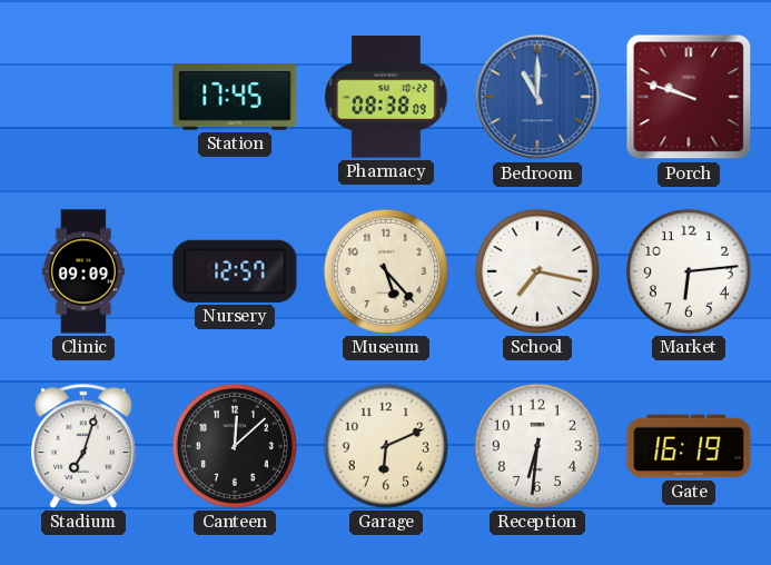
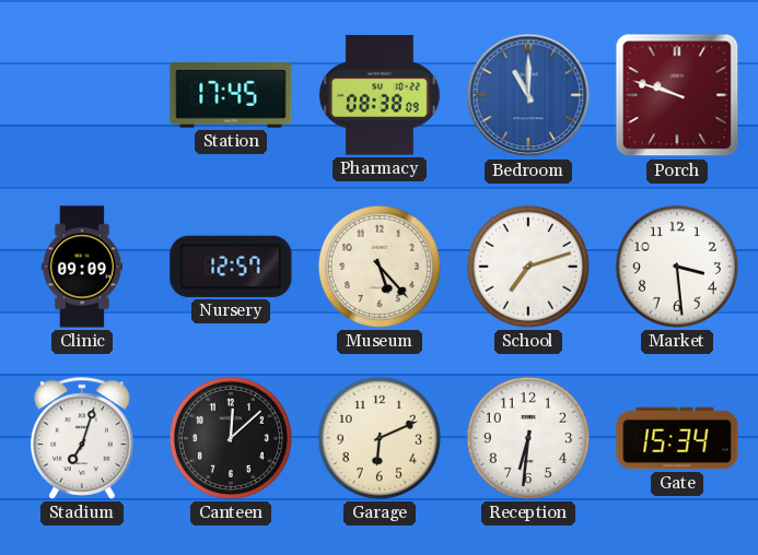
School: 7:17 -> 7:12 (528, 267)
Market: 6:14 -> 3:29 (677, 267)
Gate: 16:19 -> 15:34 (677, 438)
